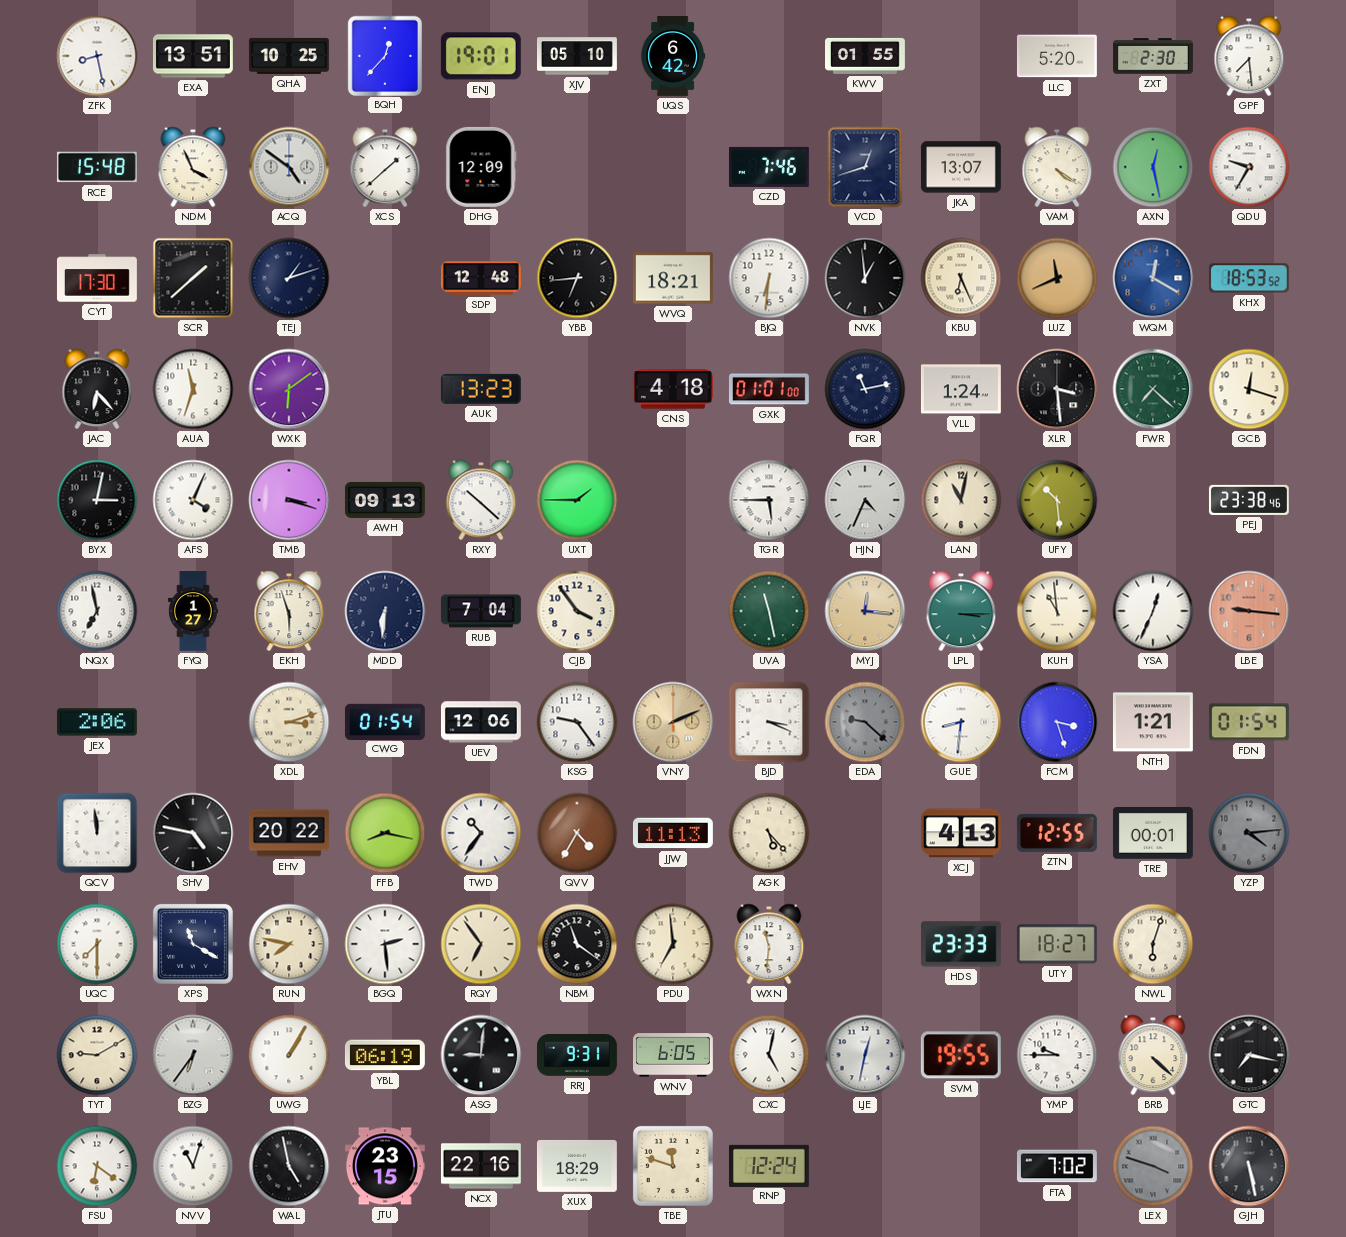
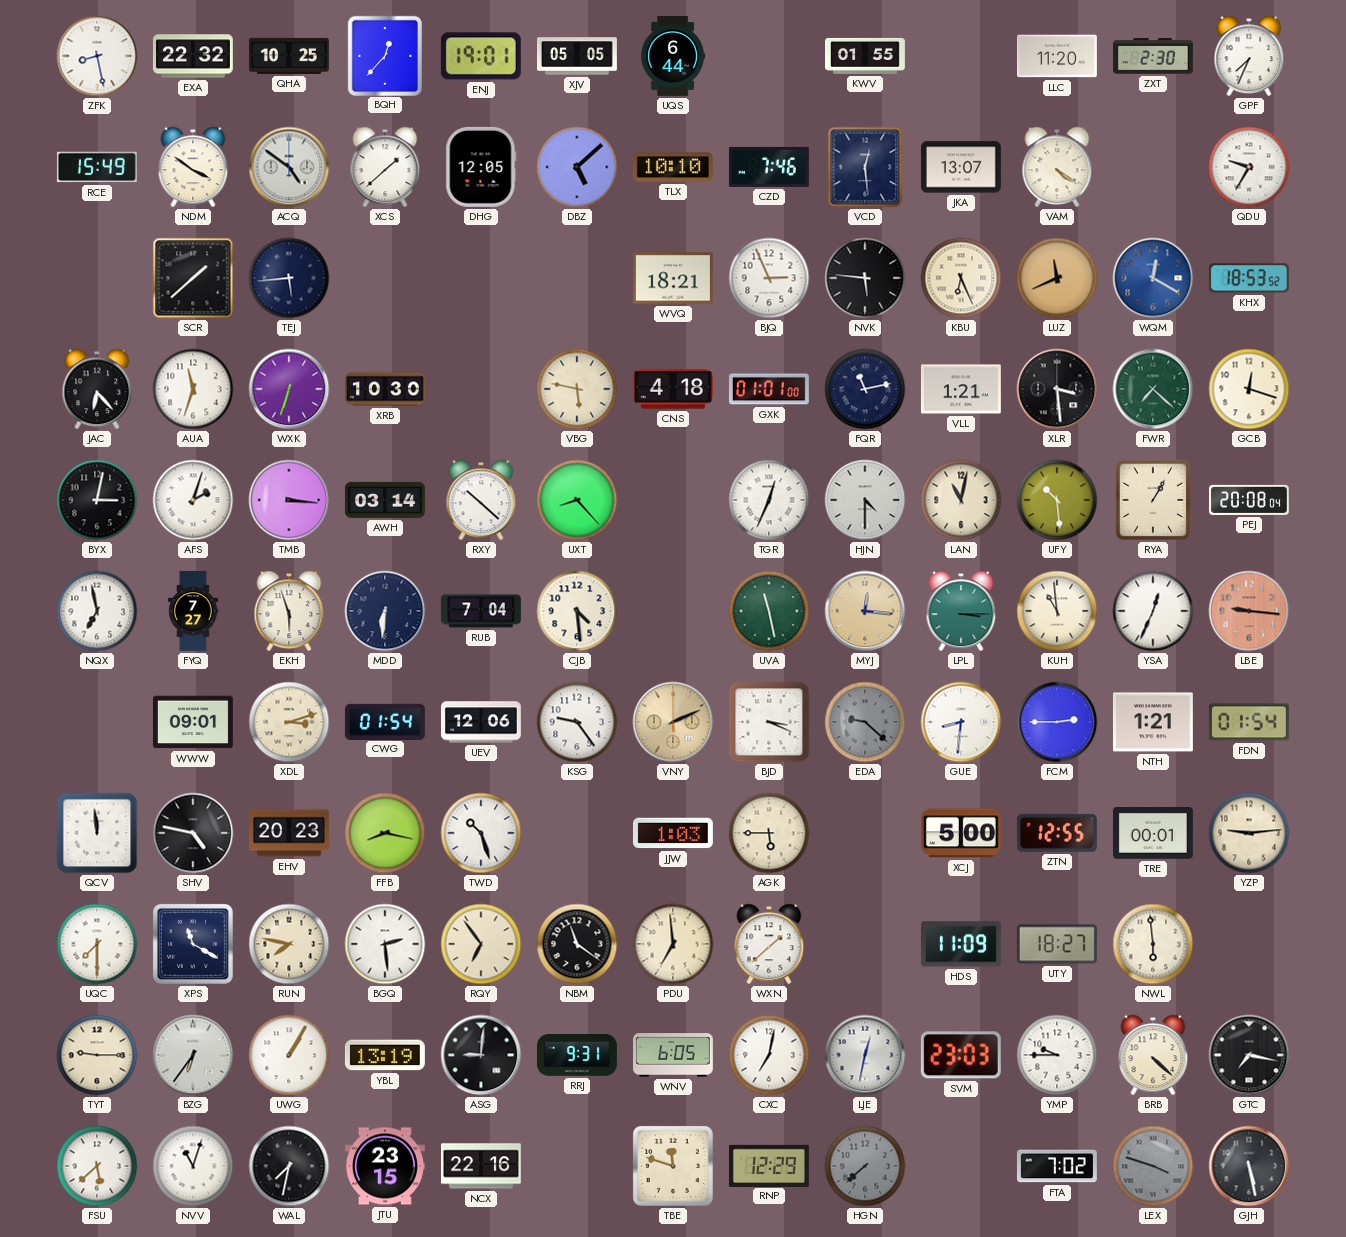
EXA: 13:51 -> 22:32 (193, 56)
XJV: 05:10 -> 05:05 (578, 56)
UQS: 6:42 -> 6:44 (673, 57)
LLC: 5:20 -> 11:20 (1057, 56)
GPF: 7:29 -> 7:34 (1249, 56)
RCE: 15:48 -> 15:49 (97, 167)
NDM: 3:56 -> 3:51 (193, 167)
DHG: 12:09 -> 12:05 (481, 167)
DBZ: none -> 5:08 (577, 167)
TLX: none -> 10:10 (673, 167)
VCD: 12:42 -> 12:29 (865, 167)
AXN: 12:28 -> none (1153, 167)
CYT: 17:30 -> none (97, 278)
TEJ: 1:12 -> 5:44 (289, 278)
SDP: 12:48 -> none (482, 278)
YBB: 6:44 -> none (577, 278)
BJQ: 6:31 -> 2:56 (769, 278)
NVK: 12:59 -> 5:46 (865, 278)
WXK: 6:09 -> 6:33 (289, 389)
XRB: none -> 10:30 (386, 389)
AUK: 13:23 -> none (481, 389)
VBG: none -> 5:47 (577, 389)
VLL: 1:24 -> 1:21 (961, 389)
AFS: 4:04 -> 2:03 (193, 500)
TMB: 3:18 -> 3:16 (289, 500)
AWH: 09:13 -> 03:14 (385, 500)
UXT: 1:45 -> 8:23 (577, 500)
TGR: 5:45 -> 12:34 (769, 500)
HJN: 4:34 -> 4:30 (865, 500)
RYA: none -> 1:05 (1153, 500)
PEJ: 23:38 -> 20:08 (1249, 500)
FYQ: 1:27 -> 7:27 (193, 612)
CJB: 3:54 -> 4:29 (577, 611)
JEX: 2:06 -> none (97, 722)
WWW: none -> 09:01 (193, 722)
FCM: 3:27 -> 2:45 (1057, 722)
EHV: 20:22 -> 20:23 (289, 833)
TWD: 10:36 -> 10:27 (481, 833)
QVV: 4:35 -> none (577, 833)
JJW: 11:13 -> 1:03 (673, 833)
AGK: 5:23 -> 5:45 (769, 833)
XCJ: 4:13 -> 5:00 (961, 833)
YZP: 4:14 -> 9:14 (1249, 833)
YZP dial: grey -> cream (1249, 833)
WXN: 11:31 -> 1:38 (769, 944)
HDS: 23:33 -> 11:09 (961, 944)
NWL: 6:03 -> 5:59 (1153, 944)
TYT: 9:10 -> 9:15 (97, 1055)
YBL: 06:19 -> 13:19 (385, 1055)
CXC: 5:02 -> 7:02 (769, 1055)
SVM: 19:55 -> 23:03 (961, 1055)
FSU: 6:21 -> 5:38 (97, 1166)
WAL: 4:58 -> 7:32 (289, 1166)
XUX: 18:29 -> none (577, 1166)
RNP: 12:24 -> 12:29 (769, 1165)
HGN: none -> 7:38 (865, 1166)
